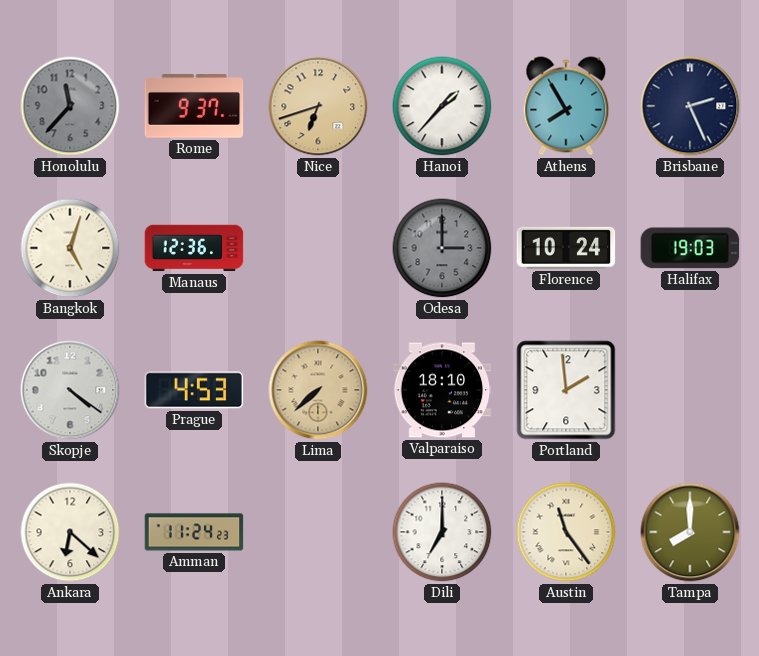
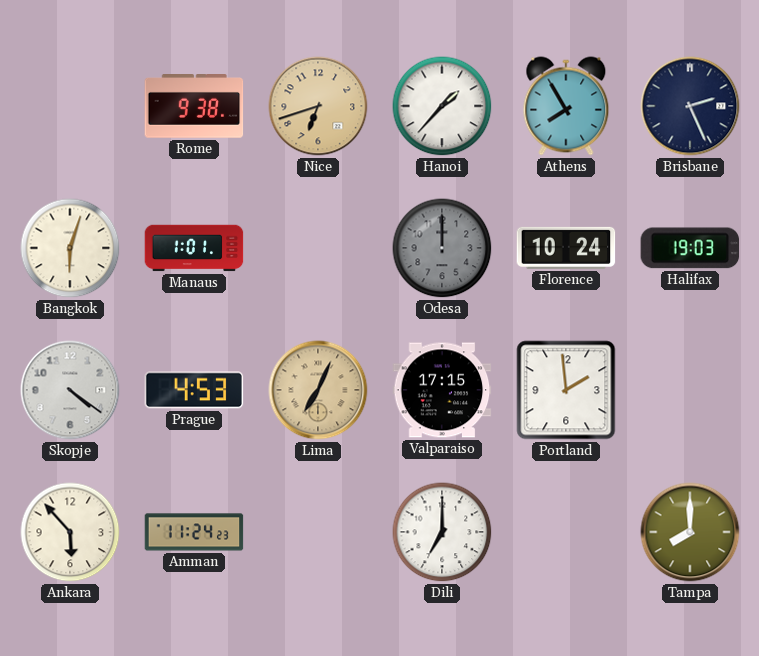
Honolulu: 11:37 -> none (70, 106)
Rome: 9:37 -> 9:38 (194, 107)
Bangkok: 5:03 -> 6:03 (70, 248)
Manaus: 12:36 -> 1:01 (194, 248)
Odesa: 3:00 -> 12:00 (442, 248)
Lima: 7:38 -> 7:04 (318, 390)
Valparaiso: 18:10 -> 17:15 (442, 390)
Ankara: 6:22 -> 5:53 (70, 532)
Austin: 11:24 -> none (566, 532)
